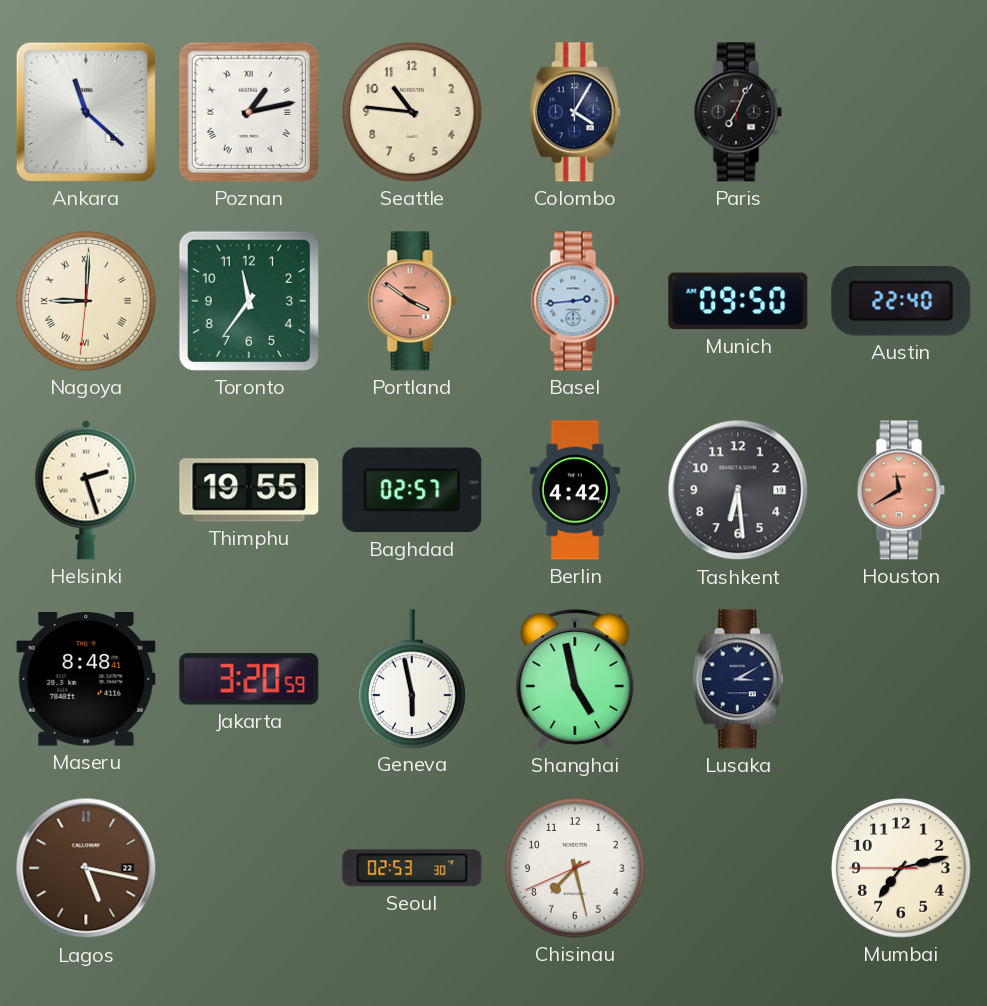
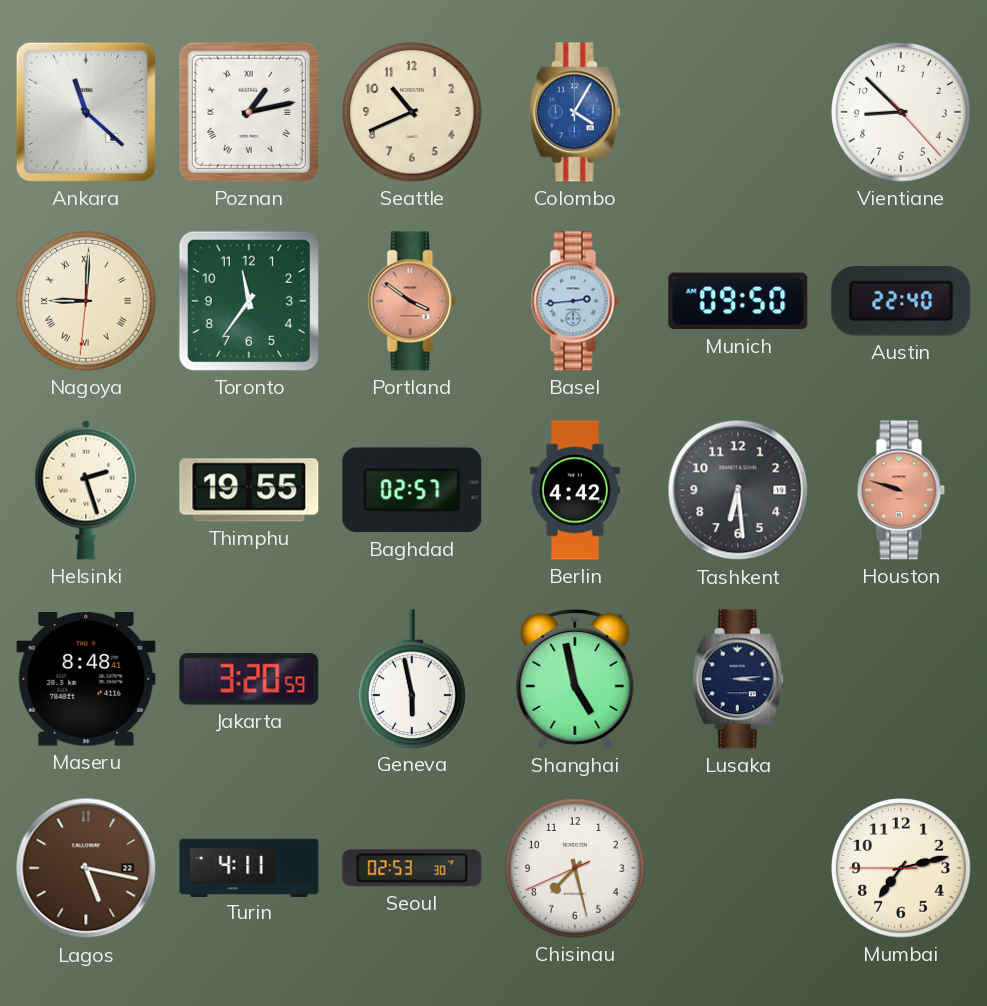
Seattle: 10:46 -> 10:41 (412, 112)
Colombo dial: navy -> blue (575, 112)
Paris: 7:04 -> none (738, 112)
Vientiane: none -> 8:52 (901, 112)
Houston: 11:40 -> 9:48 (901, 490)
Lusaka: 3:10 -> 3:14 (738, 679)
Turin: none -> 4:11 (249, 867)
